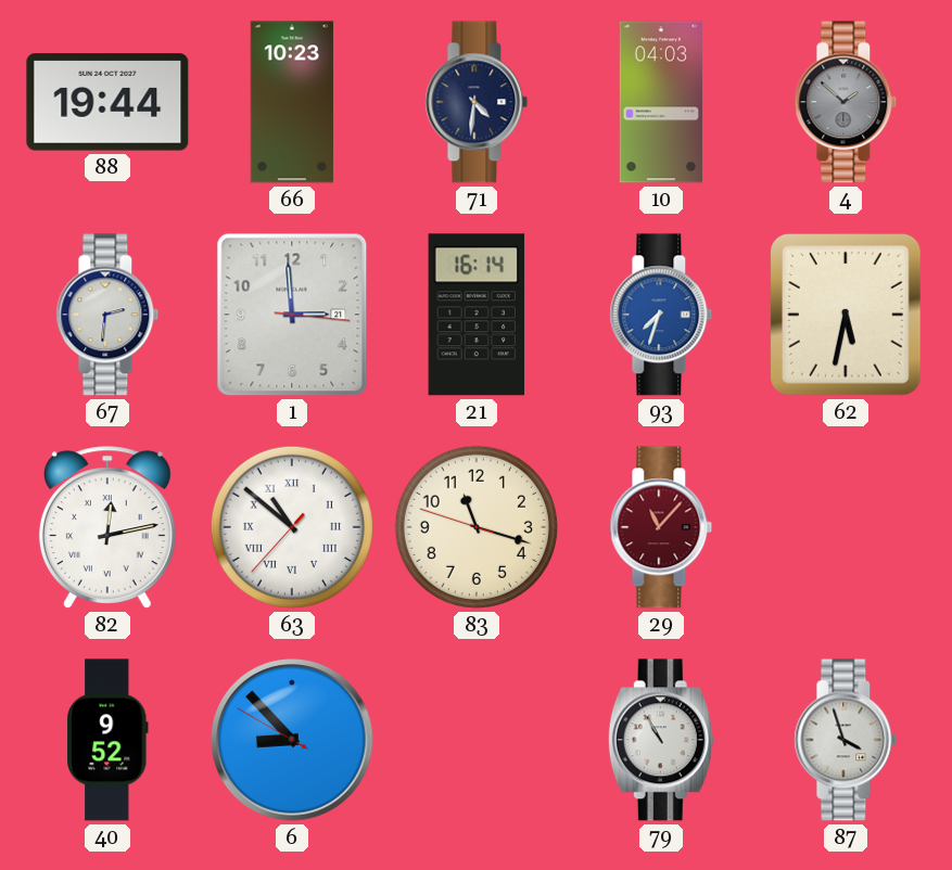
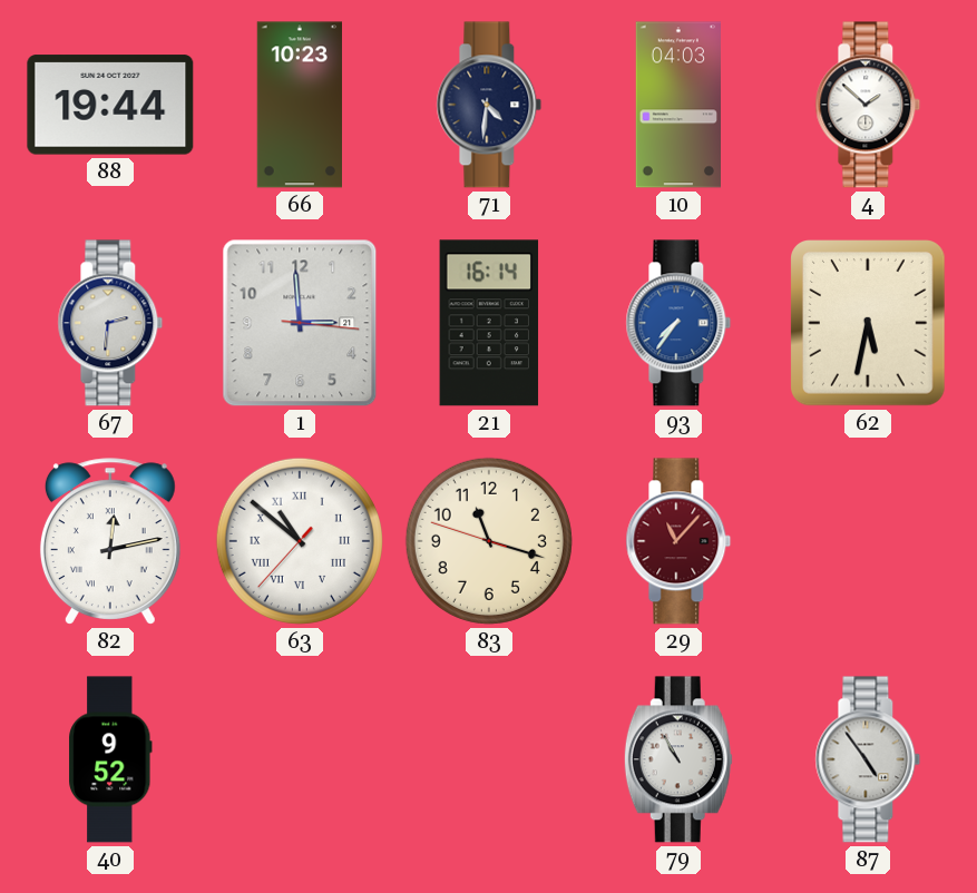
4 dial: grey -> white (868, 105)
93: 7:33 -> 7:36 (678, 323)
6: 8:52 -> none (292, 740)
87: 3:57 -> 4:54 (868, 759)
